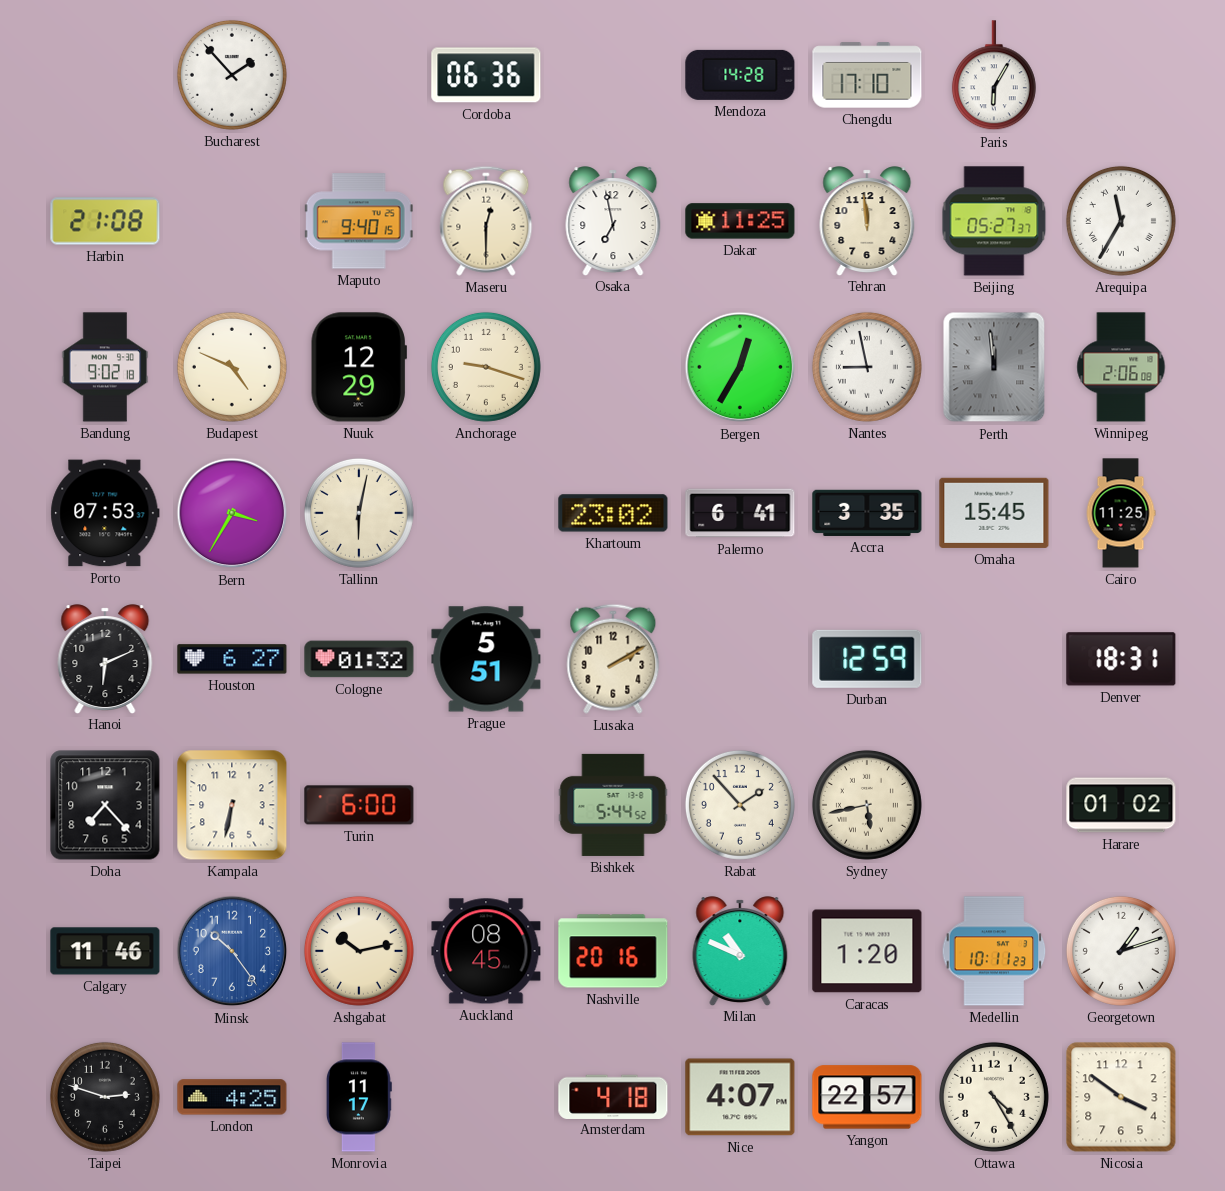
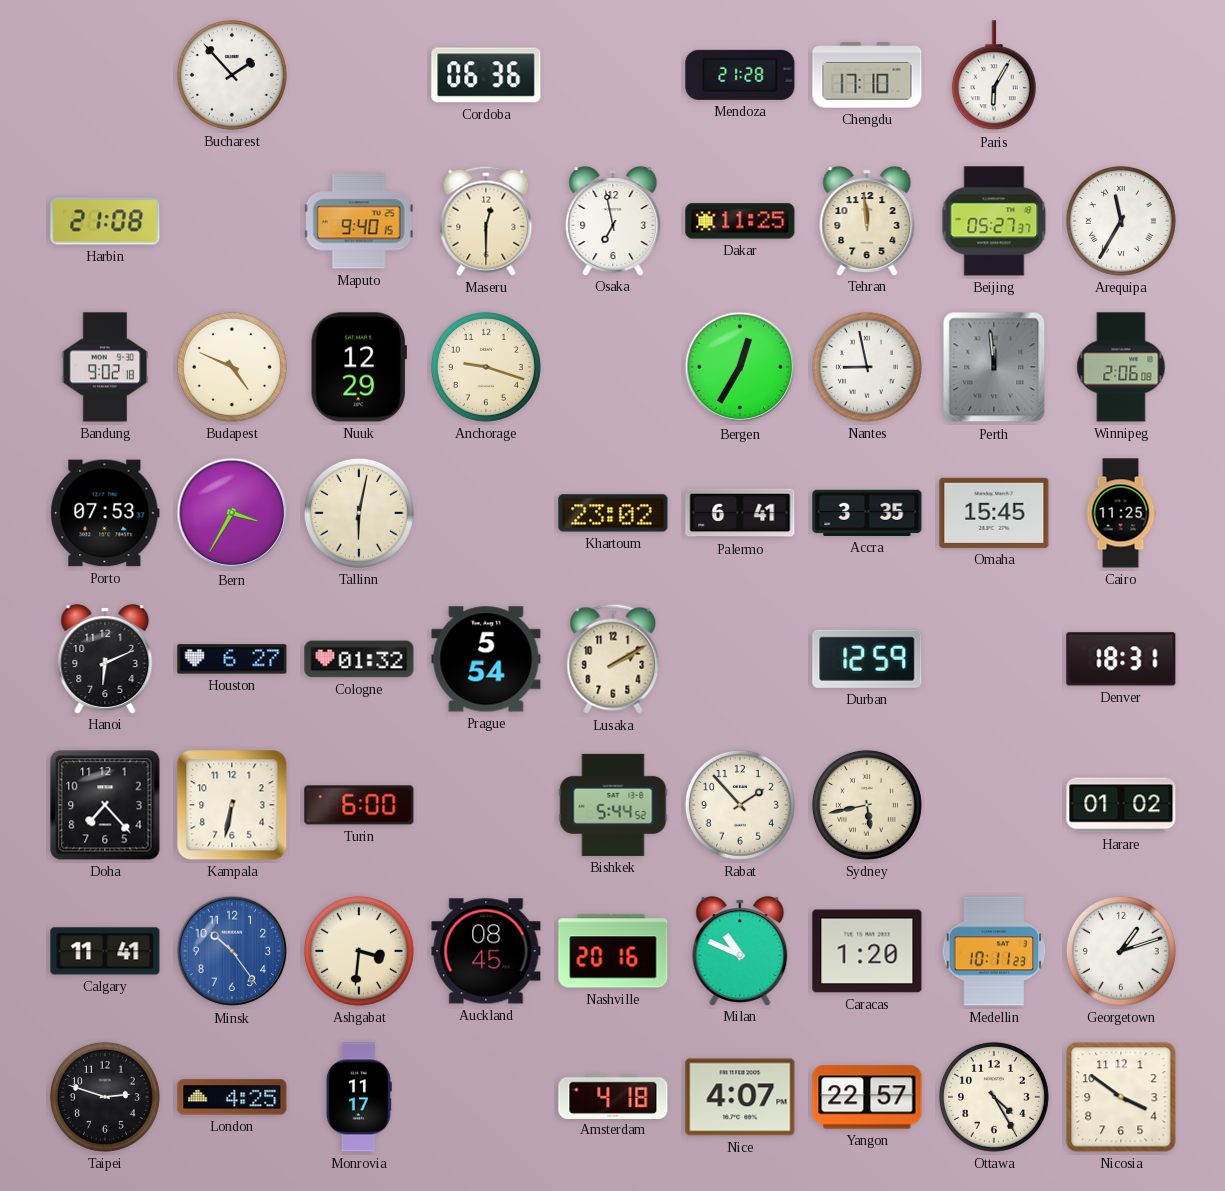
Mendoza: 14:28 -> 21:28 (740, 75)
Prague: 5:51 -> 5:54 (486, 659)
Calgary: 11:46 -> 11:41 (105, 951)
Ashgabat: 10:13 -> 3:31 (359, 951)
